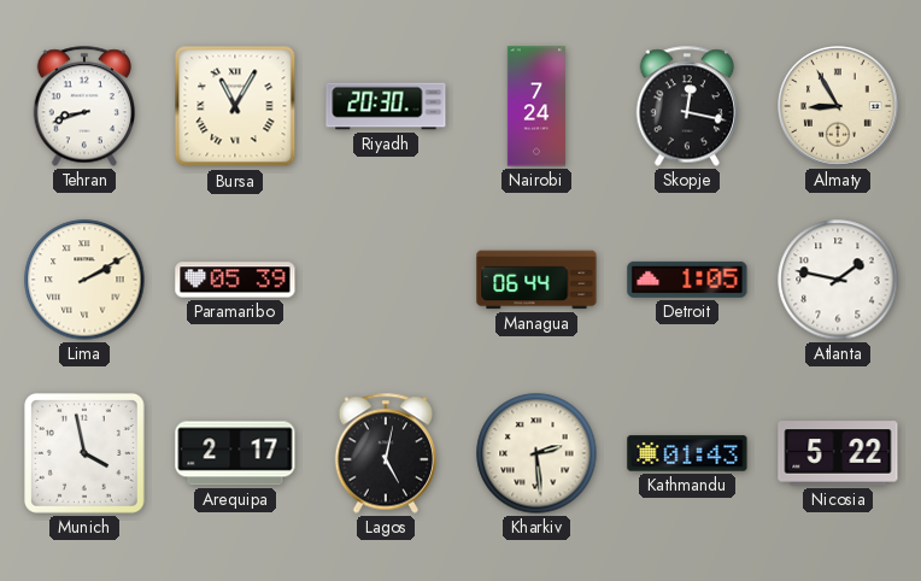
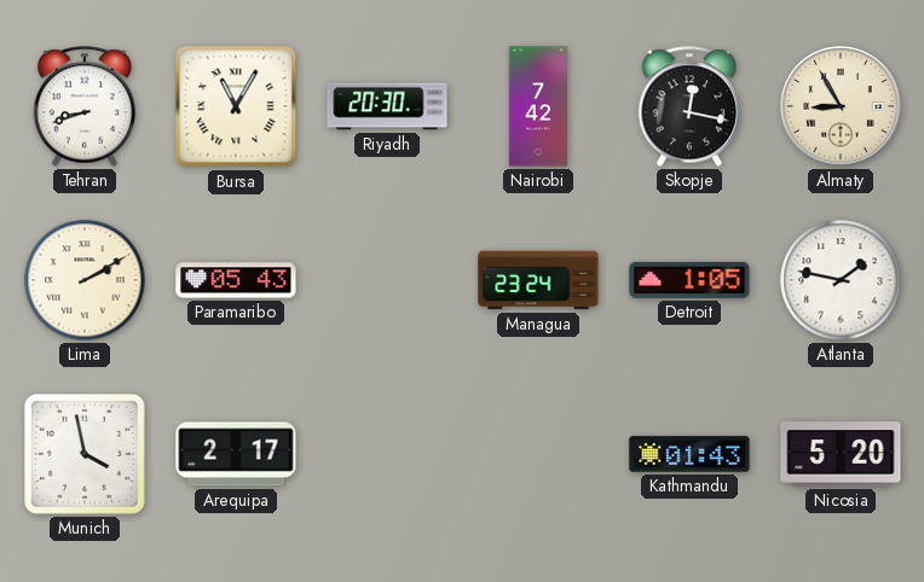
Nairobi: 7:24 -> 7:42 (538, 106)
Paramaribo: 05:39 -> 05:43 (236, 280)
Managua: 06:44 -> 23:24 (538, 280)
Lagos: 5:02 -> none (386, 453)
Kharkiv: 2:29 -> none (536, 453)
Nicosia: 5:22 -> 5:20 (841, 454)
